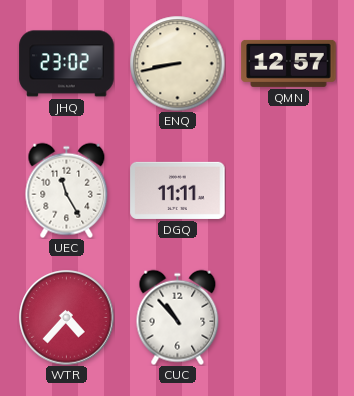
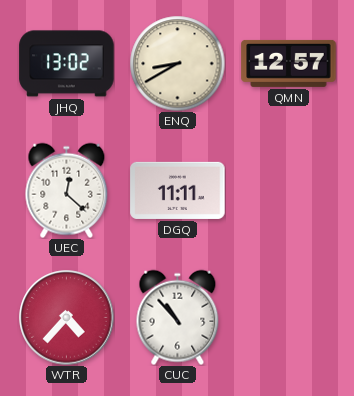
JHQ: 23:02 -> 13:02 (67, 64)
ENQ: 8:43 -> 8:40 (177, 63)
UEC: 11:25 -> 12:22 (67, 190)
